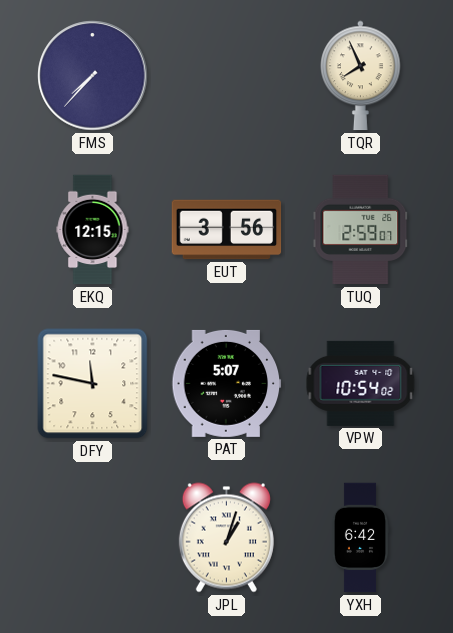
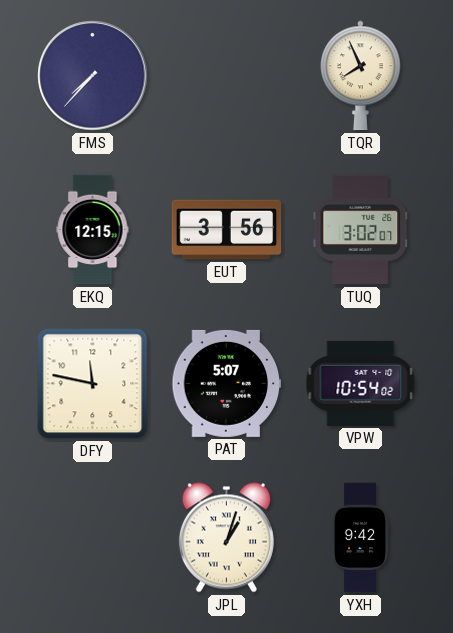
TUQ: 2:59 -> 3:02 (361, 230)
YXH: 6:42 -> 9:42 (360, 538)
